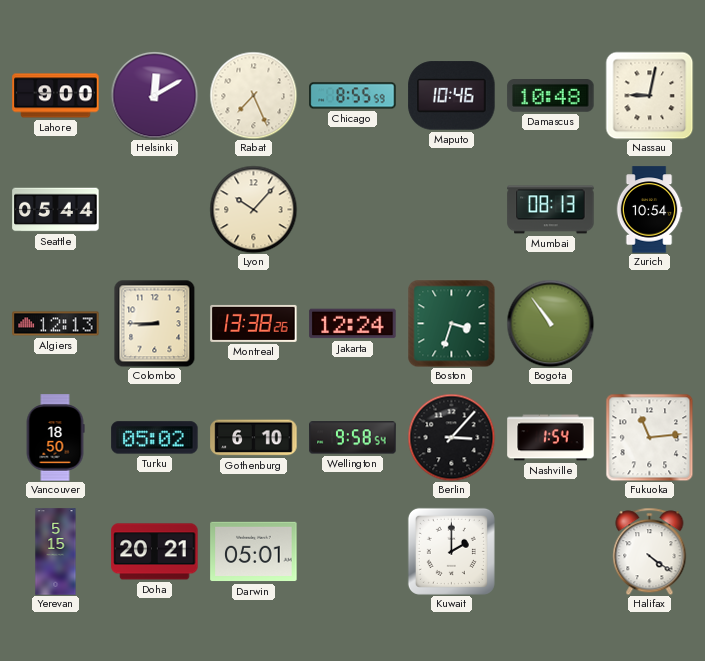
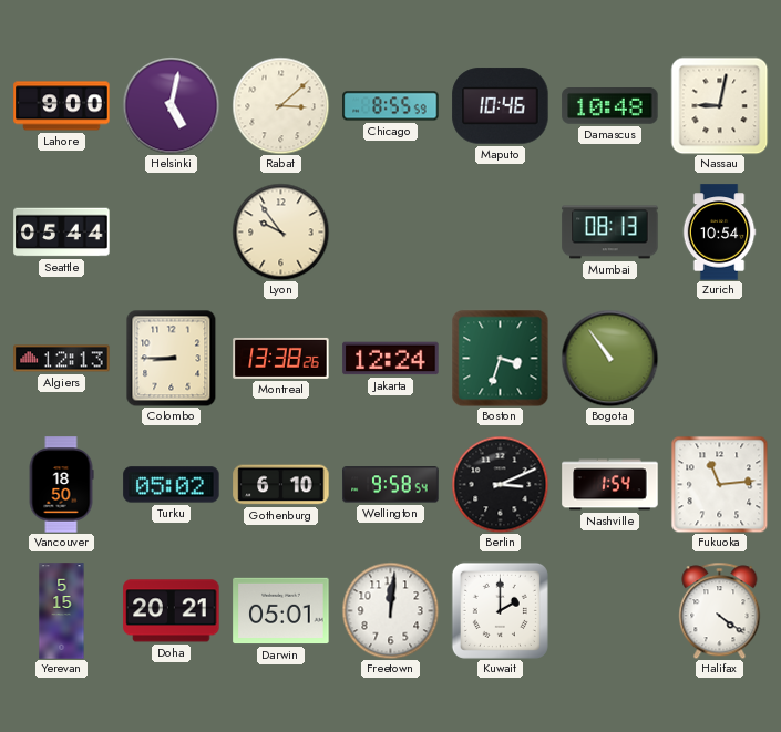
Helsinki: 12:10 -> 5:02 (171, 105)
Rabat: 7:26 -> 3:08 (280, 105)
Lyon: 10:07 -> 9:54 (280, 231)
Berlin: 3:07 -> 3:11 (500, 484)
Freetown: none -> 12:01 (390, 610)
